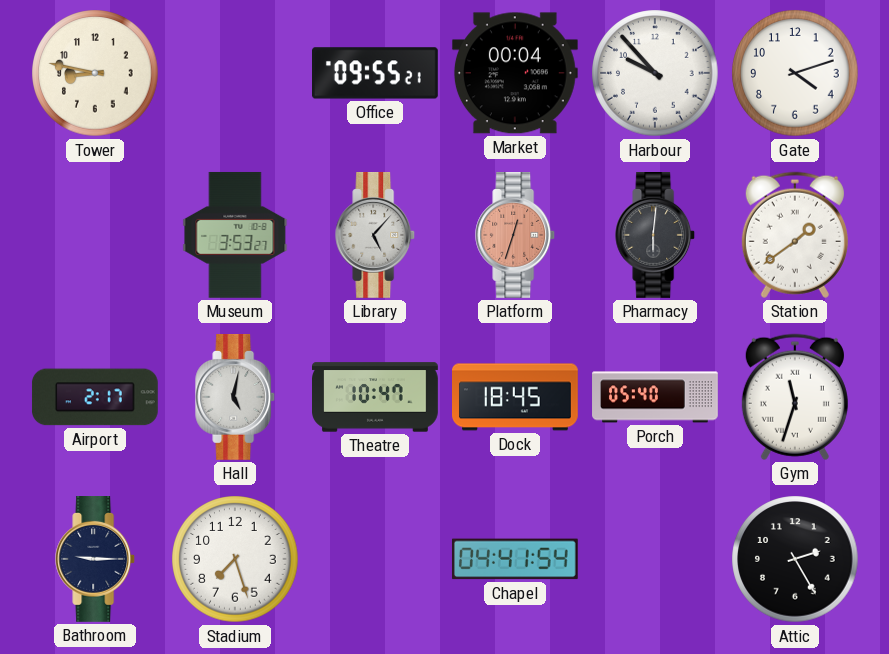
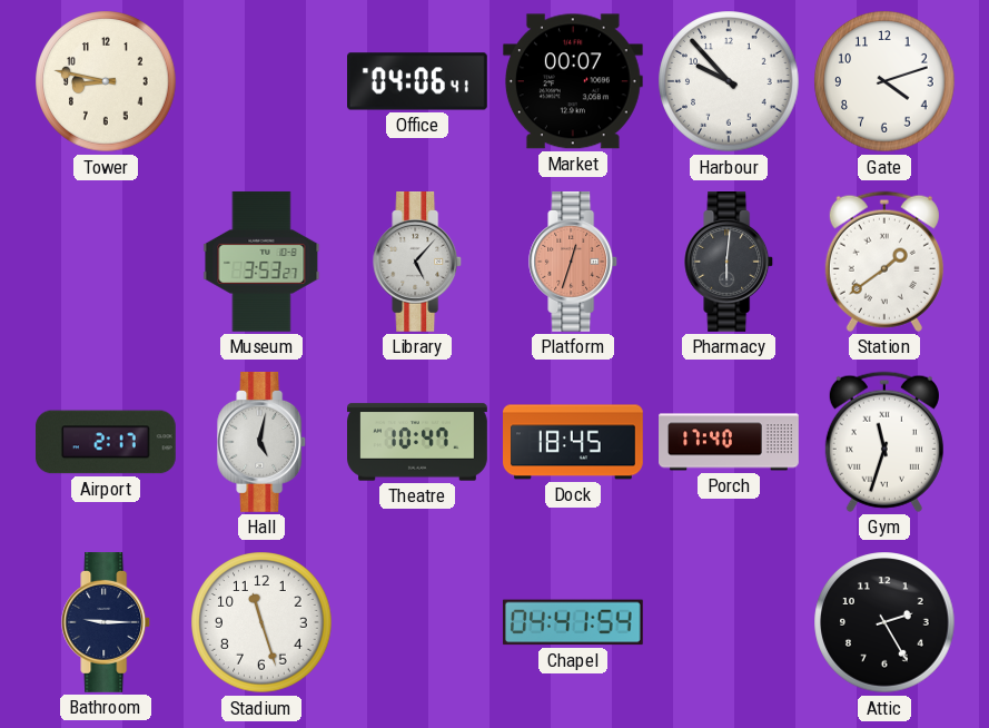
Office: 09:55 -> 04:06 (418, 81)
Market: 00:04 -> 00:07 (573, 81)
Porch: 05:40 -> 17:40 (729, 442)
Stadium: 7:27 -> 11:27 (261, 622)
